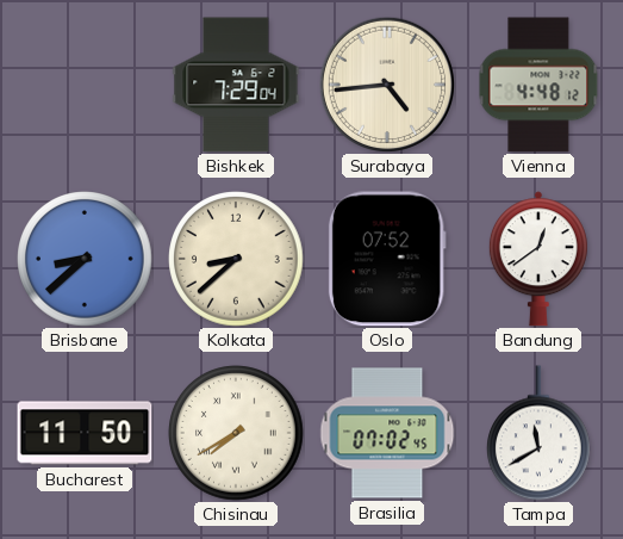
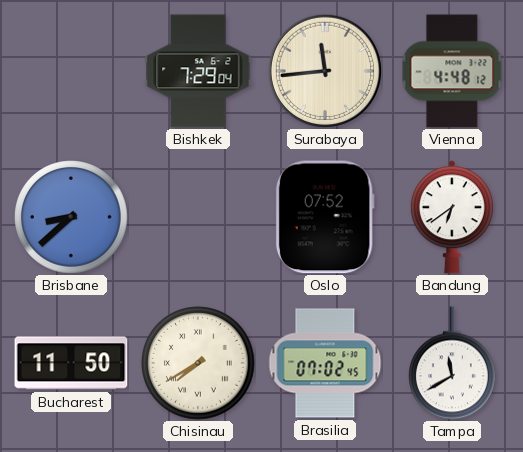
Surabaya: 4:44 -> 11:44 (324, 70)
Kolkata: 8:38 -> none (236, 259)
Bandung: 12:39 -> 6:39 (452, 217)
